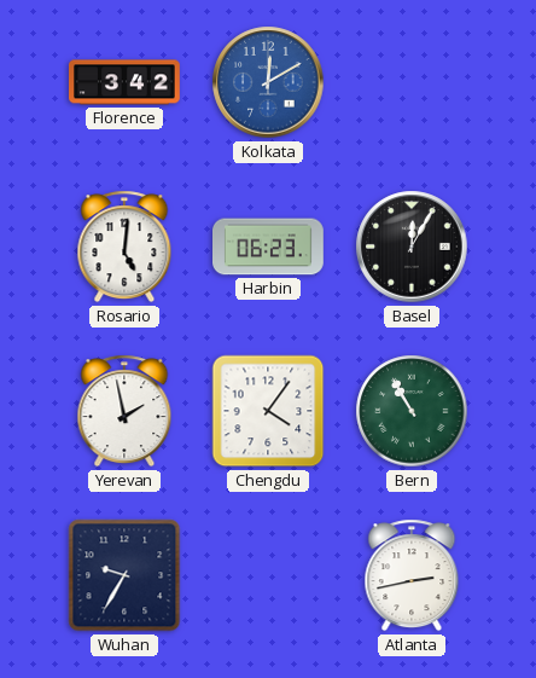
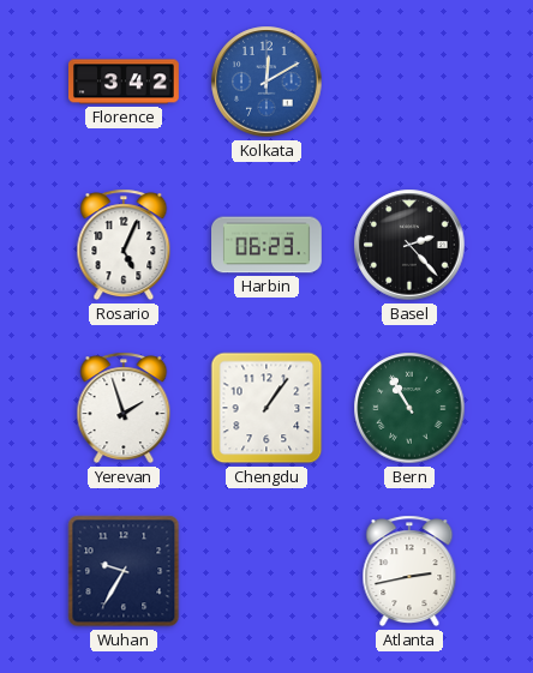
Rosario: 5:01 -> 5:04 (124, 245)
Basel: 12:05 -> 2:23 (409, 245)
Yerevan: 1:58 -> 1:57 (124, 408)
Chengdu: 4:06 -> 1:06 (266, 408)
